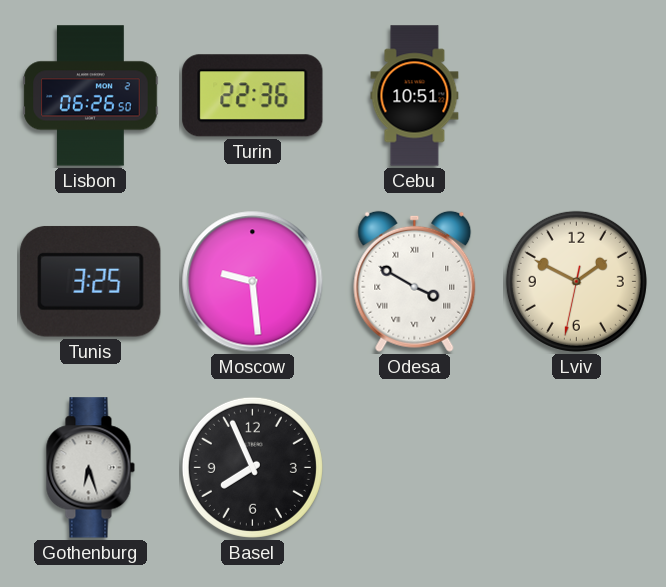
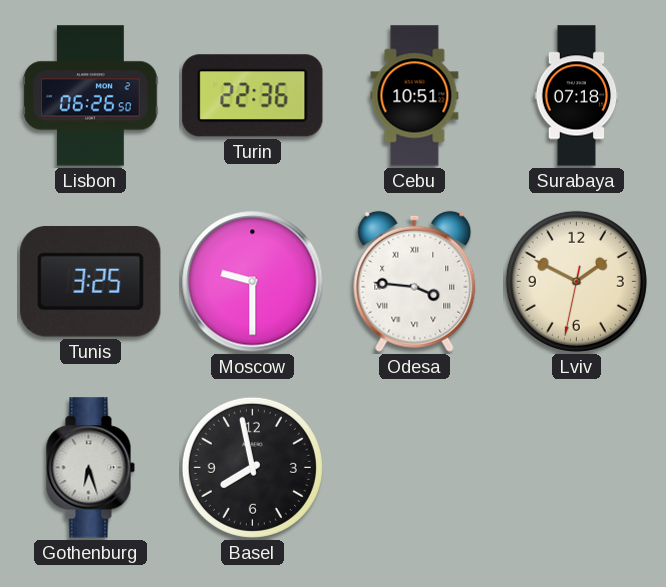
Surabaya: none -> 07:18 (577, 96)
Moscow: 9:29 -> 9:30 (253, 282)
Odesa: 3:50 -> 3:46 (415, 281)
Basel: 7:56 -> 7:58 (252, 467)
